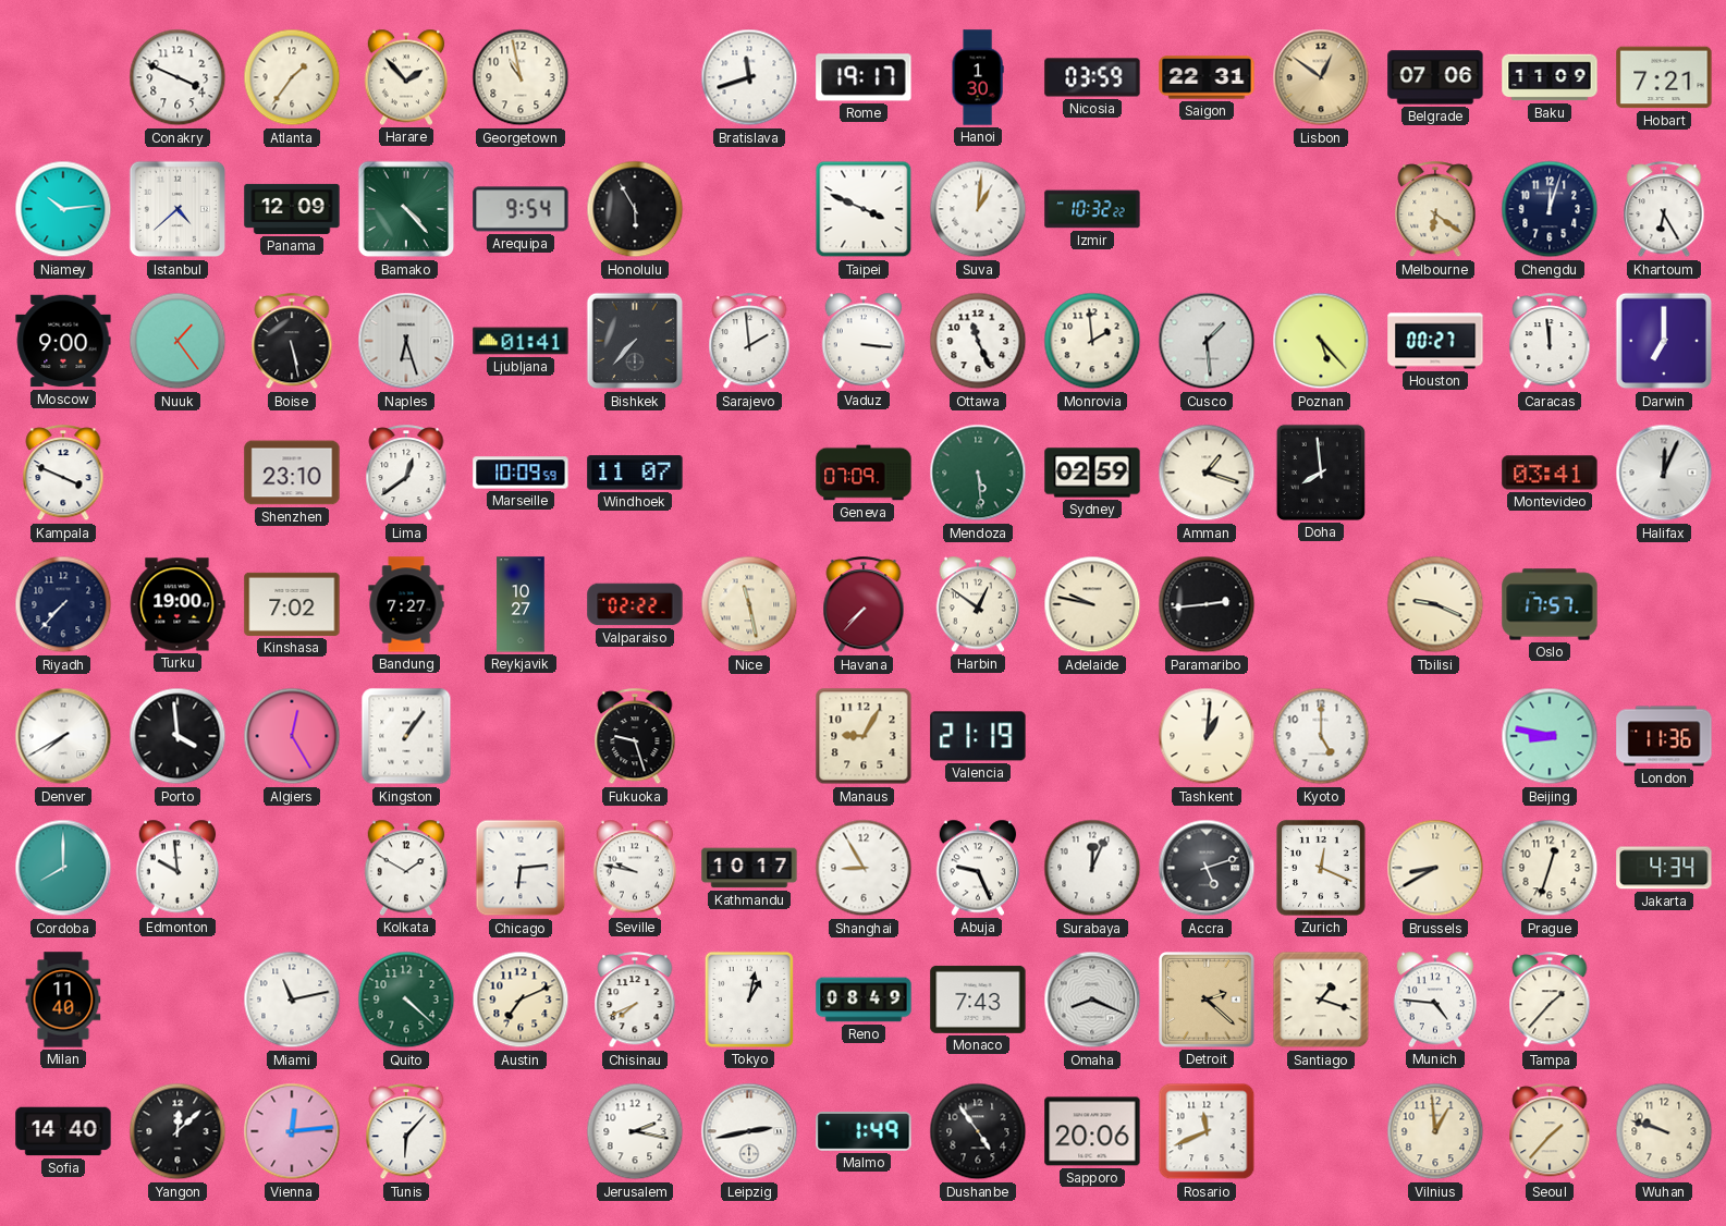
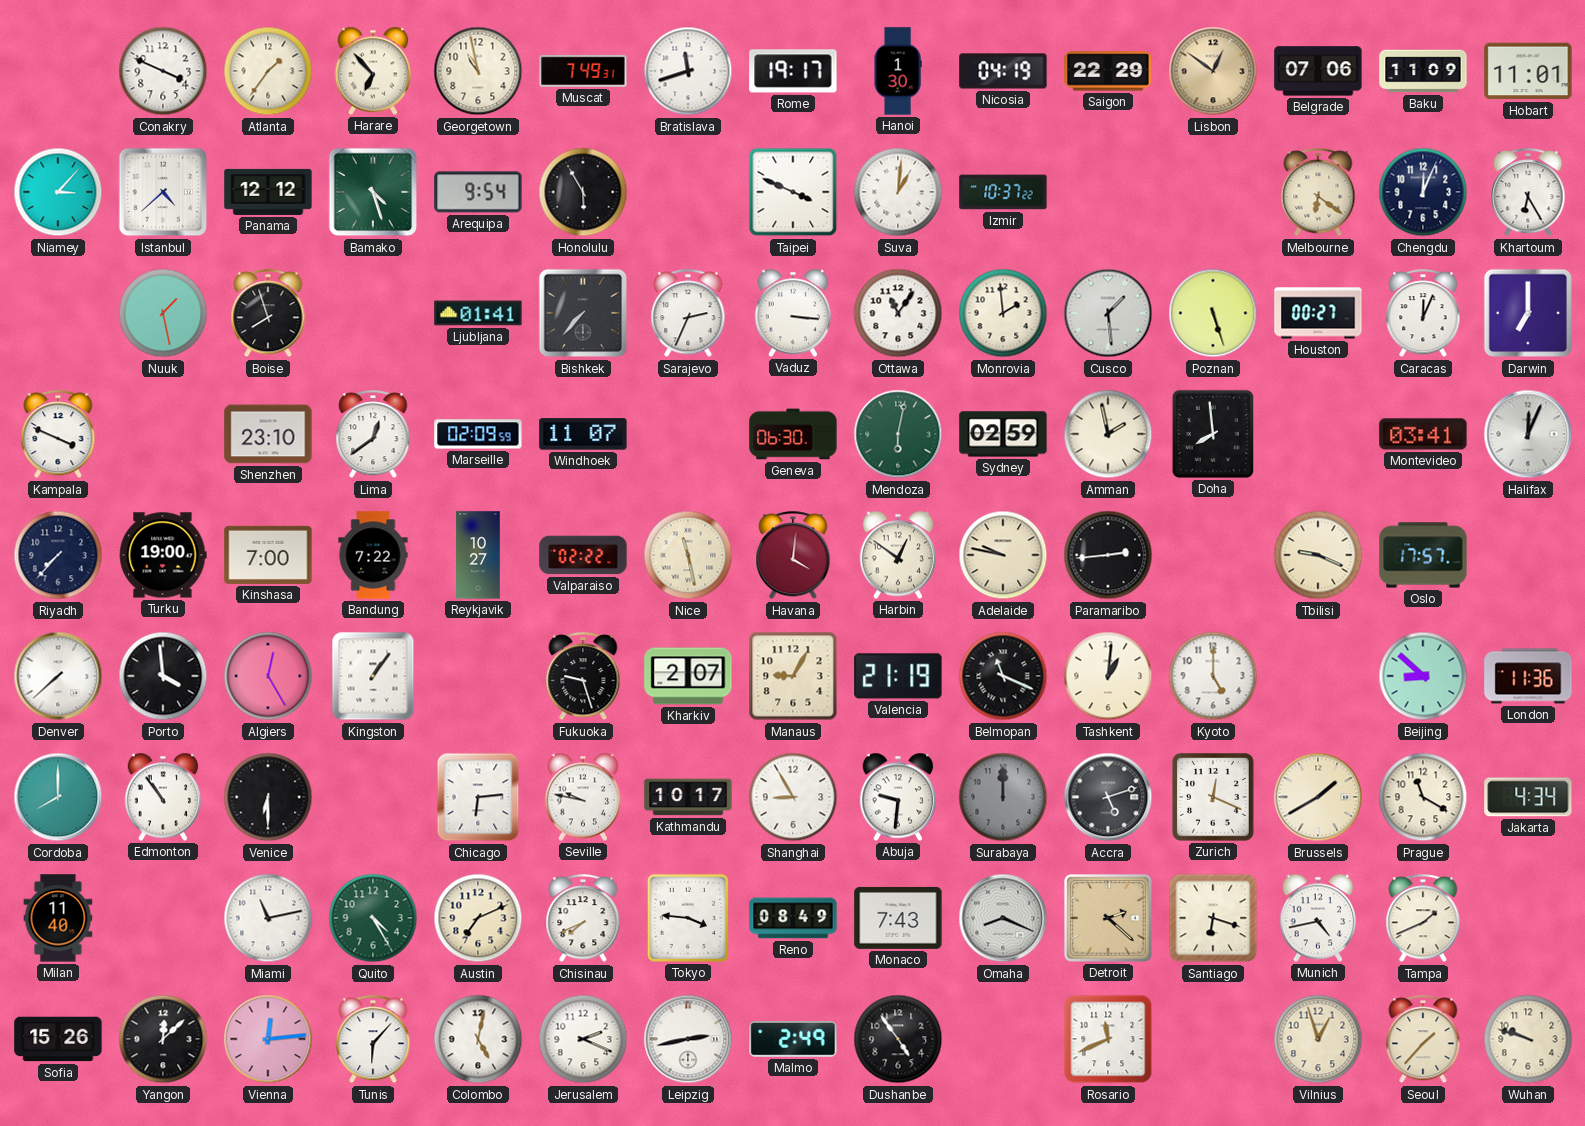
Harare: 1:53 -> 6:53 (373, 71)
Muscat: none -> 7:49 (583, 71)
Nicosia: 03:59 -> 04:19 (1003, 71)
Saigon: 22:31 -> 22:29 (1108, 71)
Hobart: 7:21 -> 11:01 (1528, 71)
Niamey: 10:14 -> 3:07 (58, 192)
Panama: 12:09 -> 12:12 (268, 192)
Bamako: 4:23 -> 4:27 (373, 192)
Izmir: 10:32 -> 10:37 (1003, 192)
Chengdu: 12:03 -> 12:04 (1423, 192)
Moscow: 9:00 -> none (63, 341)
Nuuk: 1:24 -> 1:28 (163, 313)
Boise: 5:28 -> 7:57 (268, 314)
Naples: 6:27 -> none (406, 341)
Sarajevo: 1:59 -> 2:34 (688, 314)
Ottawa: 11:26 -> 11:06 (898, 313)
Poznan: 5:23 -> 5:27 (1213, 313)
Caracas: 11:59 -> 12:04 (1423, 314)
Marseille: 10:09 -> 02:09 (478, 434)
Geneva: 07:09 -> 06:30 (793, 434)
Mendoza: 5:29 -> 6:02 (898, 434)
Amman: 1:18 -> 1:58 (1108, 434)
Kinshasa: 7:02 -> 7:00 (268, 555)
Bandung: 7:27 -> 7:22 (373, 555)
Havana: 7:37 -> 4:01 (793, 556)
Denver: 7:40 -> 7:38 (58, 676)
Kharkiv: none -> 2:07 (688, 676)
Belmopan: none -> 11:19 (1003, 676)
Beijing: 8:47 -> 8:52 (1423, 676)
Edmonton: 9:59 -> 10:54 (163, 797)
Venice: none -> 6:30 (268, 797)
Kolkata: 1:50 -> none (406, 868)
Abuja: 9:26 -> 9:31 (898, 797)
Surabaya: 12:04 -> 12:00 (1003, 797)
Surabaya dial: white -> grey (1003, 797)
Brussels: 8:40 -> 1:40 (1318, 797)
Prague: 12:33 -> 11:20 (1423, 797)
Quito: 4:22 -> 4:25 (373, 918)
Tokyo: 1:02 -> 3:46 (688, 918)
Santiago: 1:18 -> 6:18 (1213, 918)
Munich: 4:46 -> 4:43 (1318, 918)
Tampa: 1:37 -> 1:41 (1423, 919)
Sofia: 14:40 -> 15:26 (58, 1039)
Colombo: none -> 5:02 (478, 1039)
Jerusalem: 2:17 -> 2:19 (583, 1039)
Malmo: 1:49 -> 2:49 (793, 1040)
Sapporo: 20:06 -> none (1092, 1131)
Vilnius: 12:59 -> 12:57 (1318, 1039)
